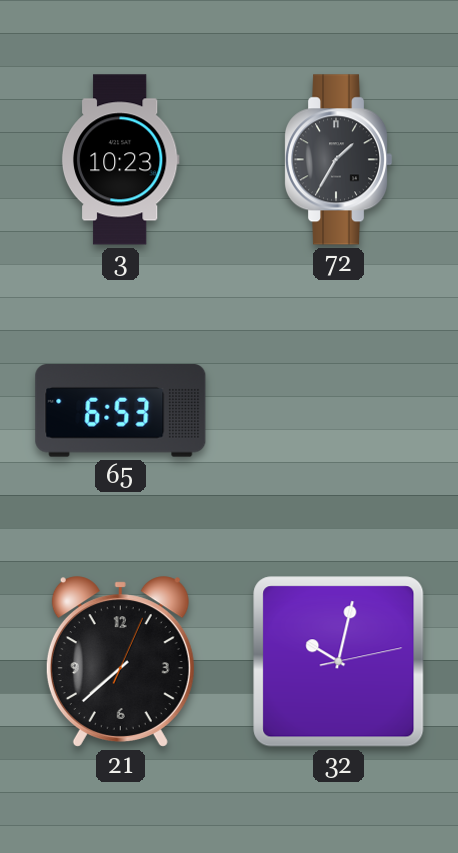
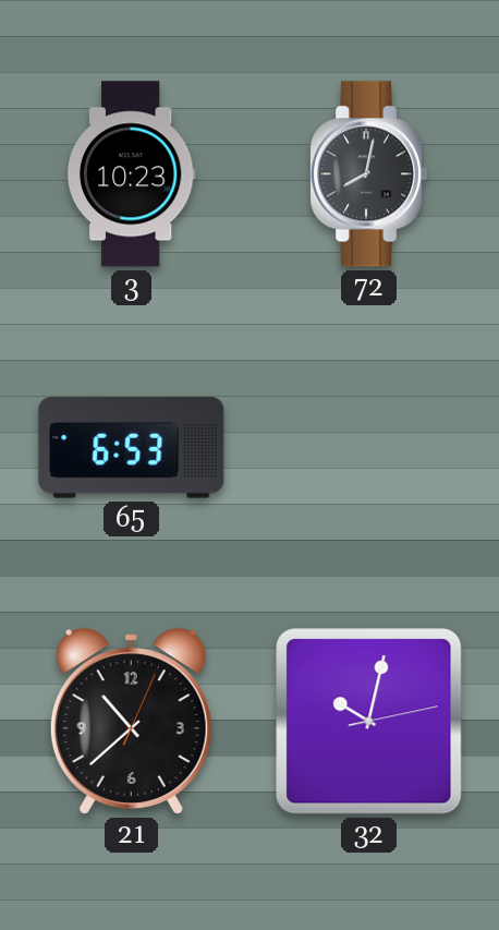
72: 1:35 -> 8:02 (368, 174)
21: 7:38 -> 10:38 (131, 722)
